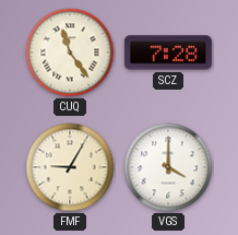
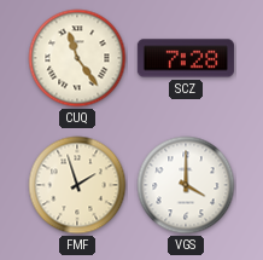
FMF: 9:05 -> 1:57 (77, 185)
